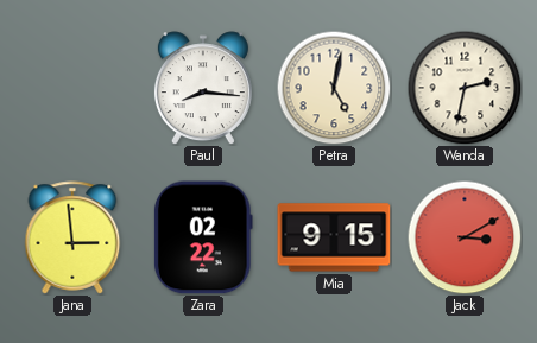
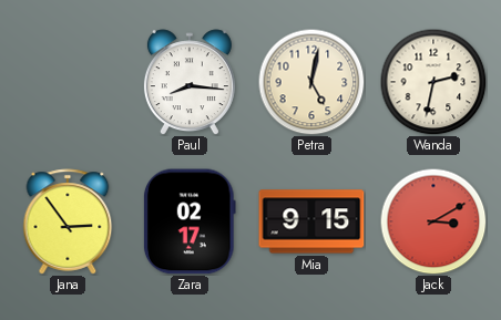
Jana: 2:59 -> 2:54 (68, 221)
Zara: 02:22 -> 02:17 (190, 221)
